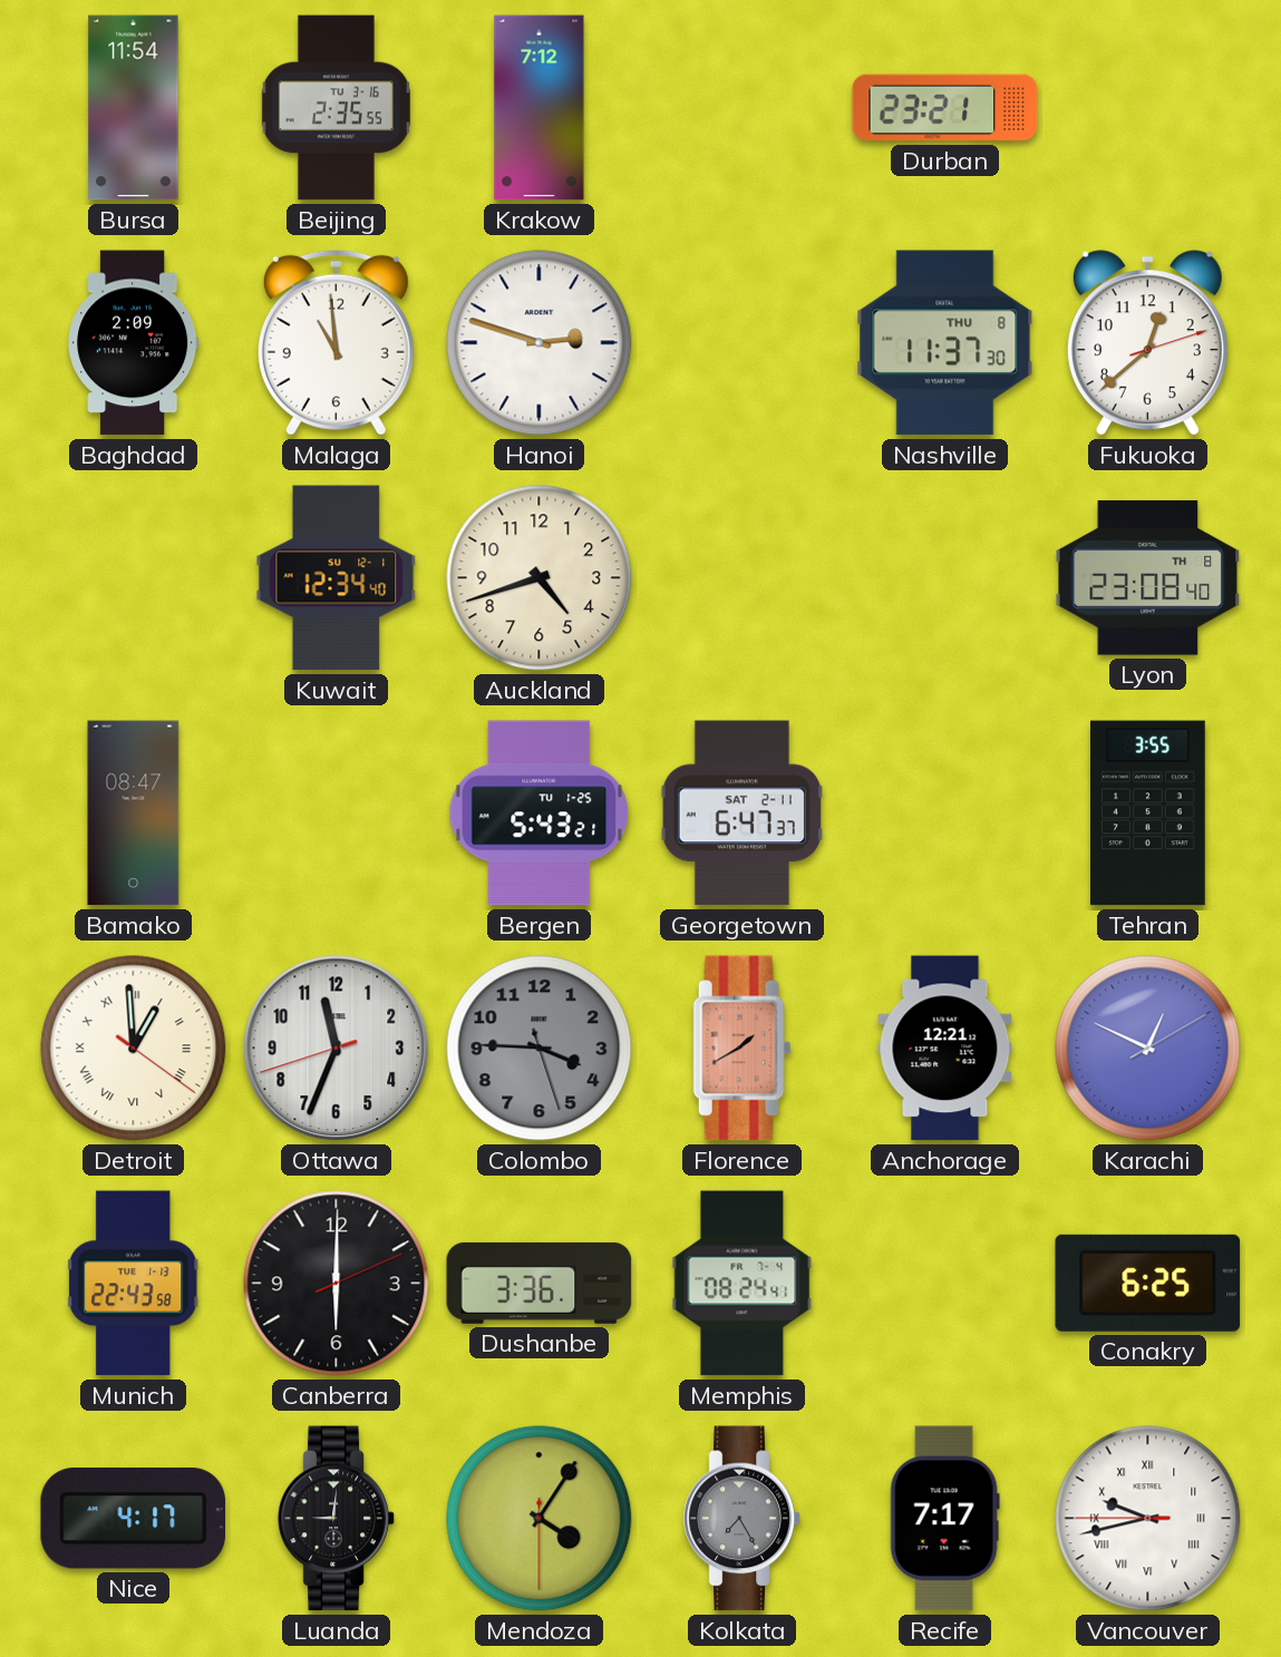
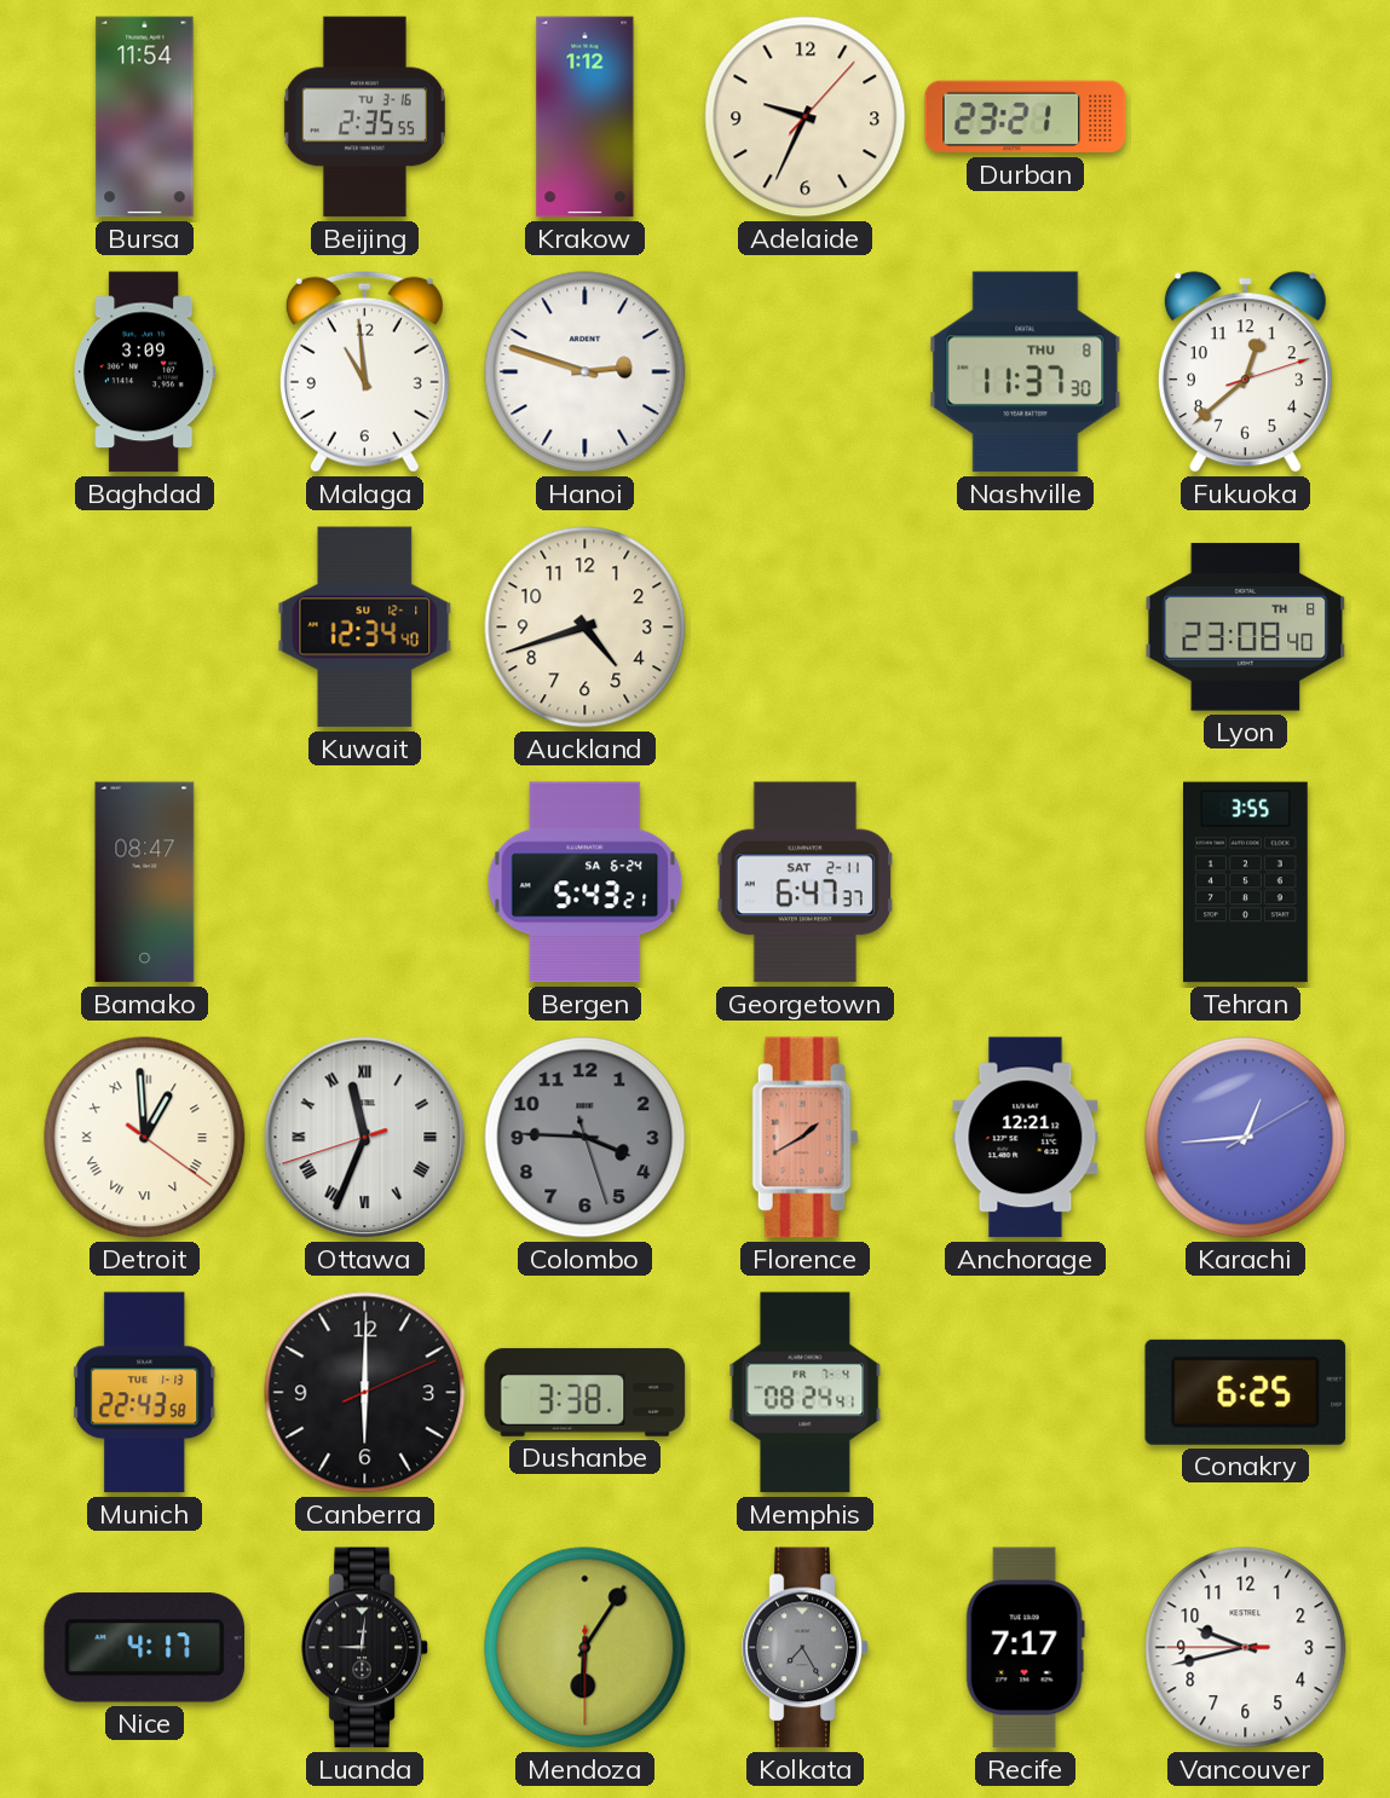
Krakow: 7:12 -> 1:12 (586, 117)
Adelaide: none -> 9:34 (806, 117)
Baghdad: 2:09 -> 3:09 (145, 372)
Bergen date: TU 1-25 -> SA 6-24 (586, 883)
Ottawa numerals: Arabic -> Roman (365, 1138)
Karachi: 12:49 -> 12:44 (1246, 1138)
Dushanbe: 3:36 -> 3:38 (586, 1392)
Mendoza: 4:05 -> 6:05 (586, 1648)
Vancouver numerals: Roman -> Arabic (1246, 1648)
